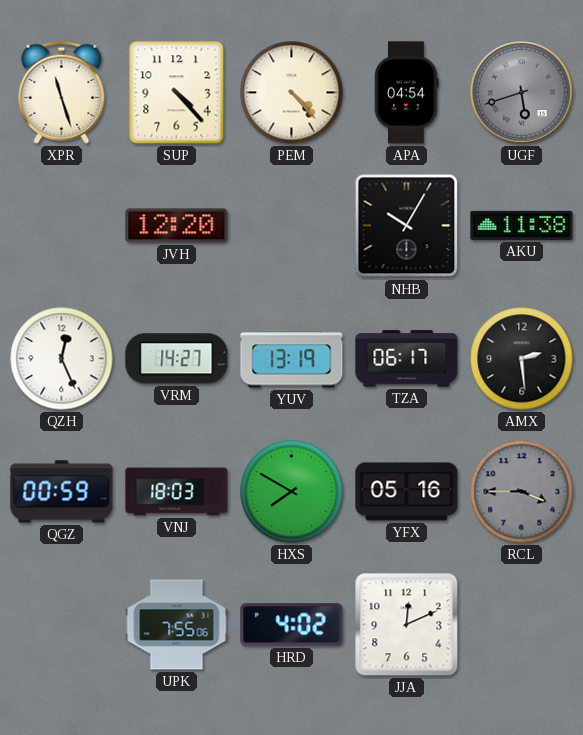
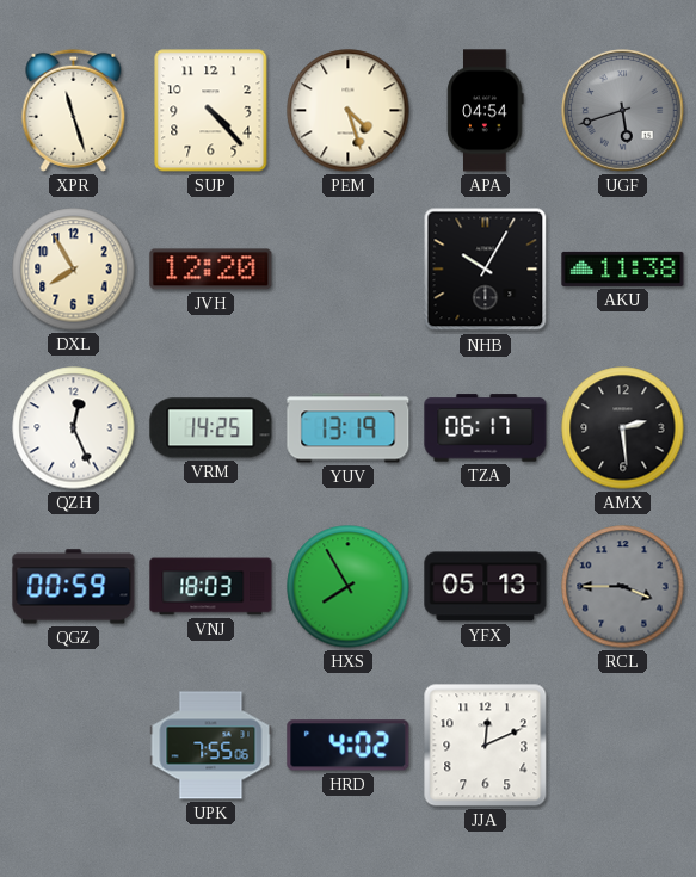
PEM: 4:23 -> 4:27 (349, 111)
DXL: none -> 7:55 (74, 270)
VRM: 14:27 -> 14:25 (211, 428)
HXS: 7:50 -> 7:55 (349, 587)
YFX: 05:16 -> 05:13 (486, 587)
